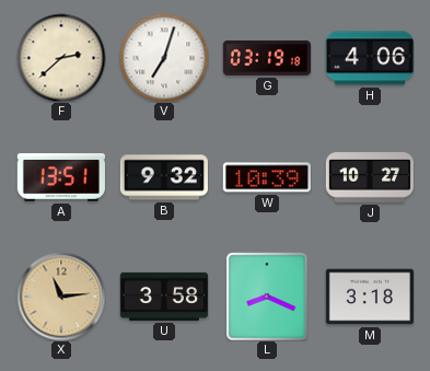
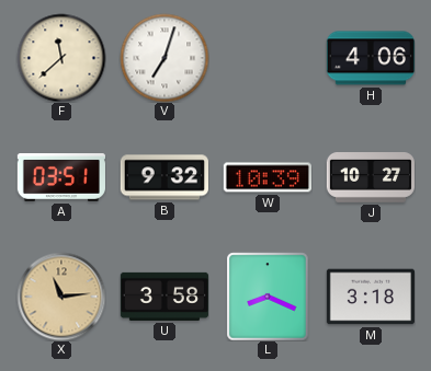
F: 2:38 -> 11:38 (61, 58)
G: 03:19 -> none (267, 58)
A: 13:51 -> 03:51 (61, 178)
